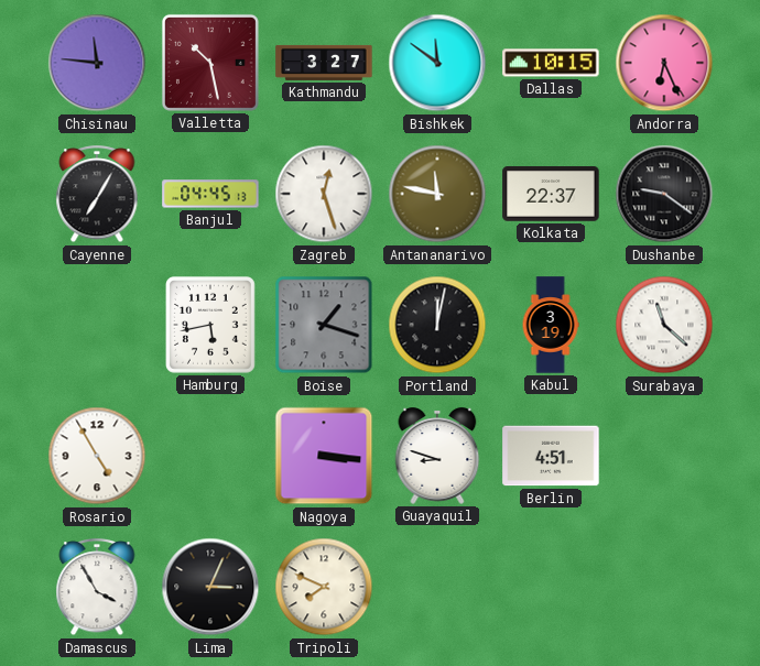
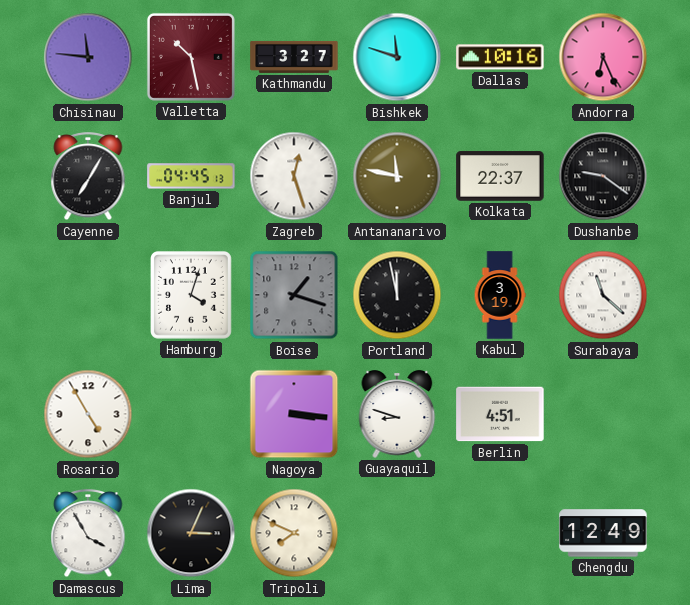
Bishkek: 11:51 -> 11:48 (397, 57)
Dallas: 10:15 -> 10:16 (500, 57)
Hamburg: 5:43 -> 4:03 (192, 296)
Portland: 12:02 -> 11:58 (397, 295)
Chengdu: none -> 12:49 (603, 533)
